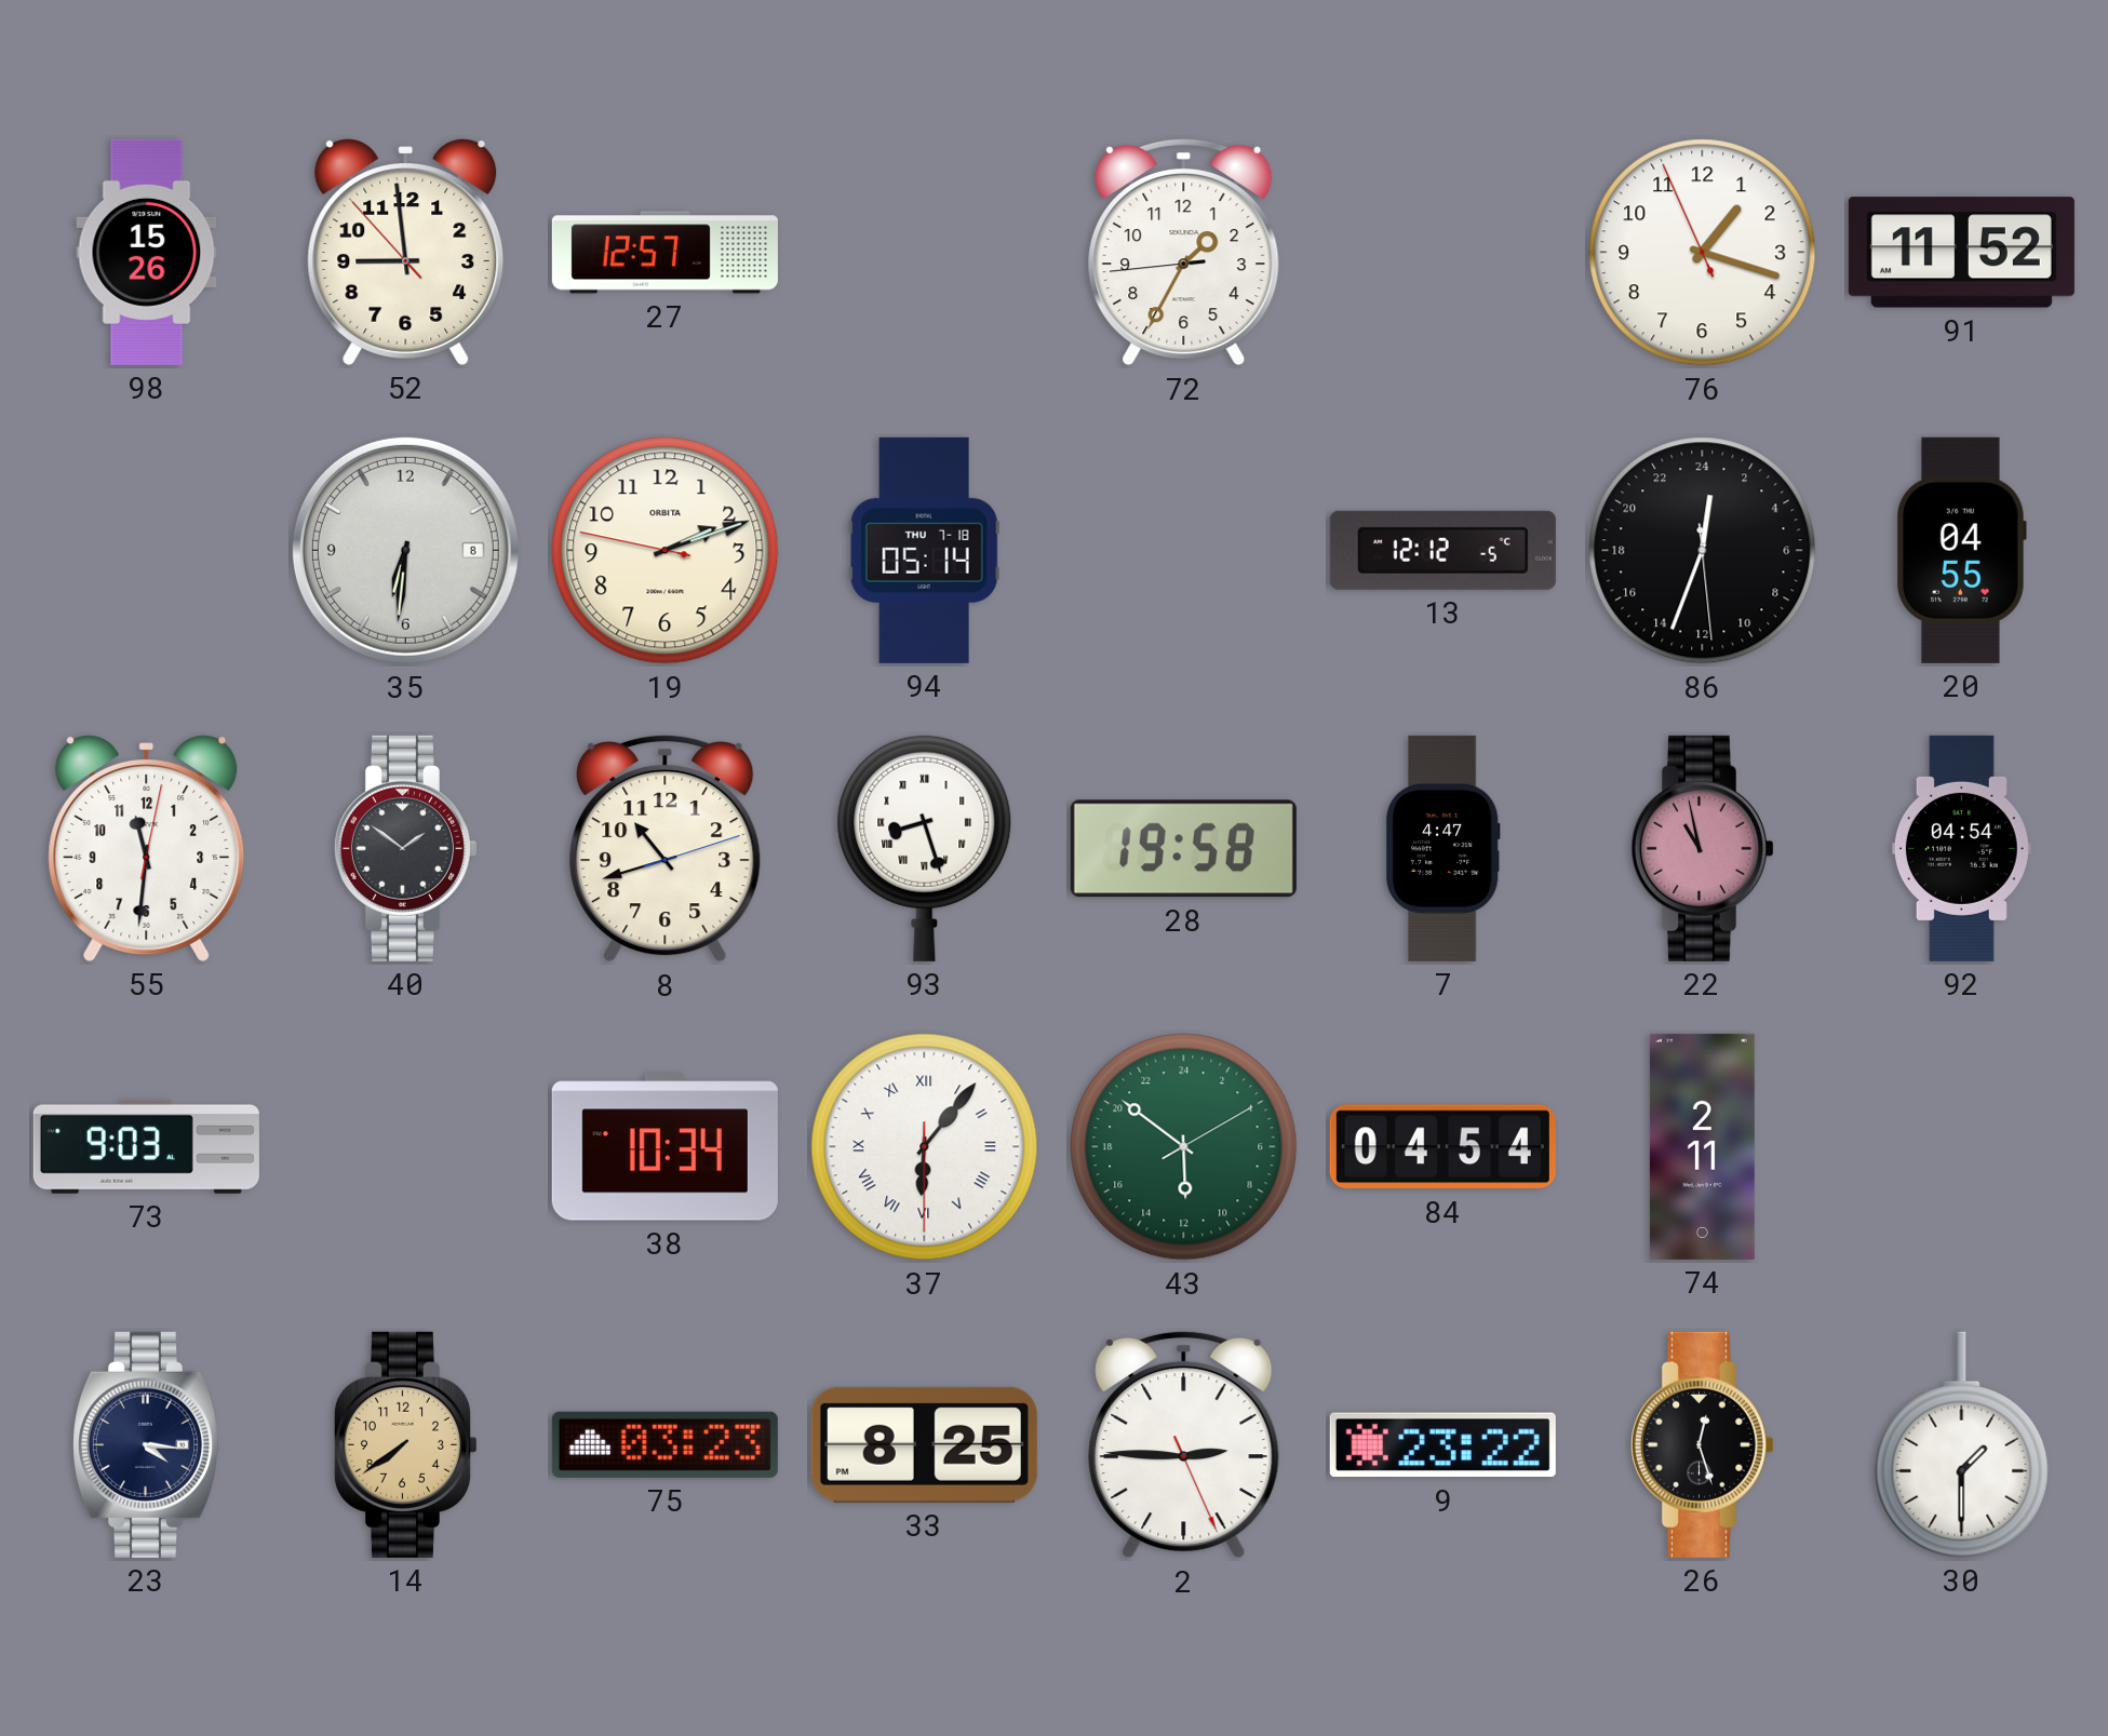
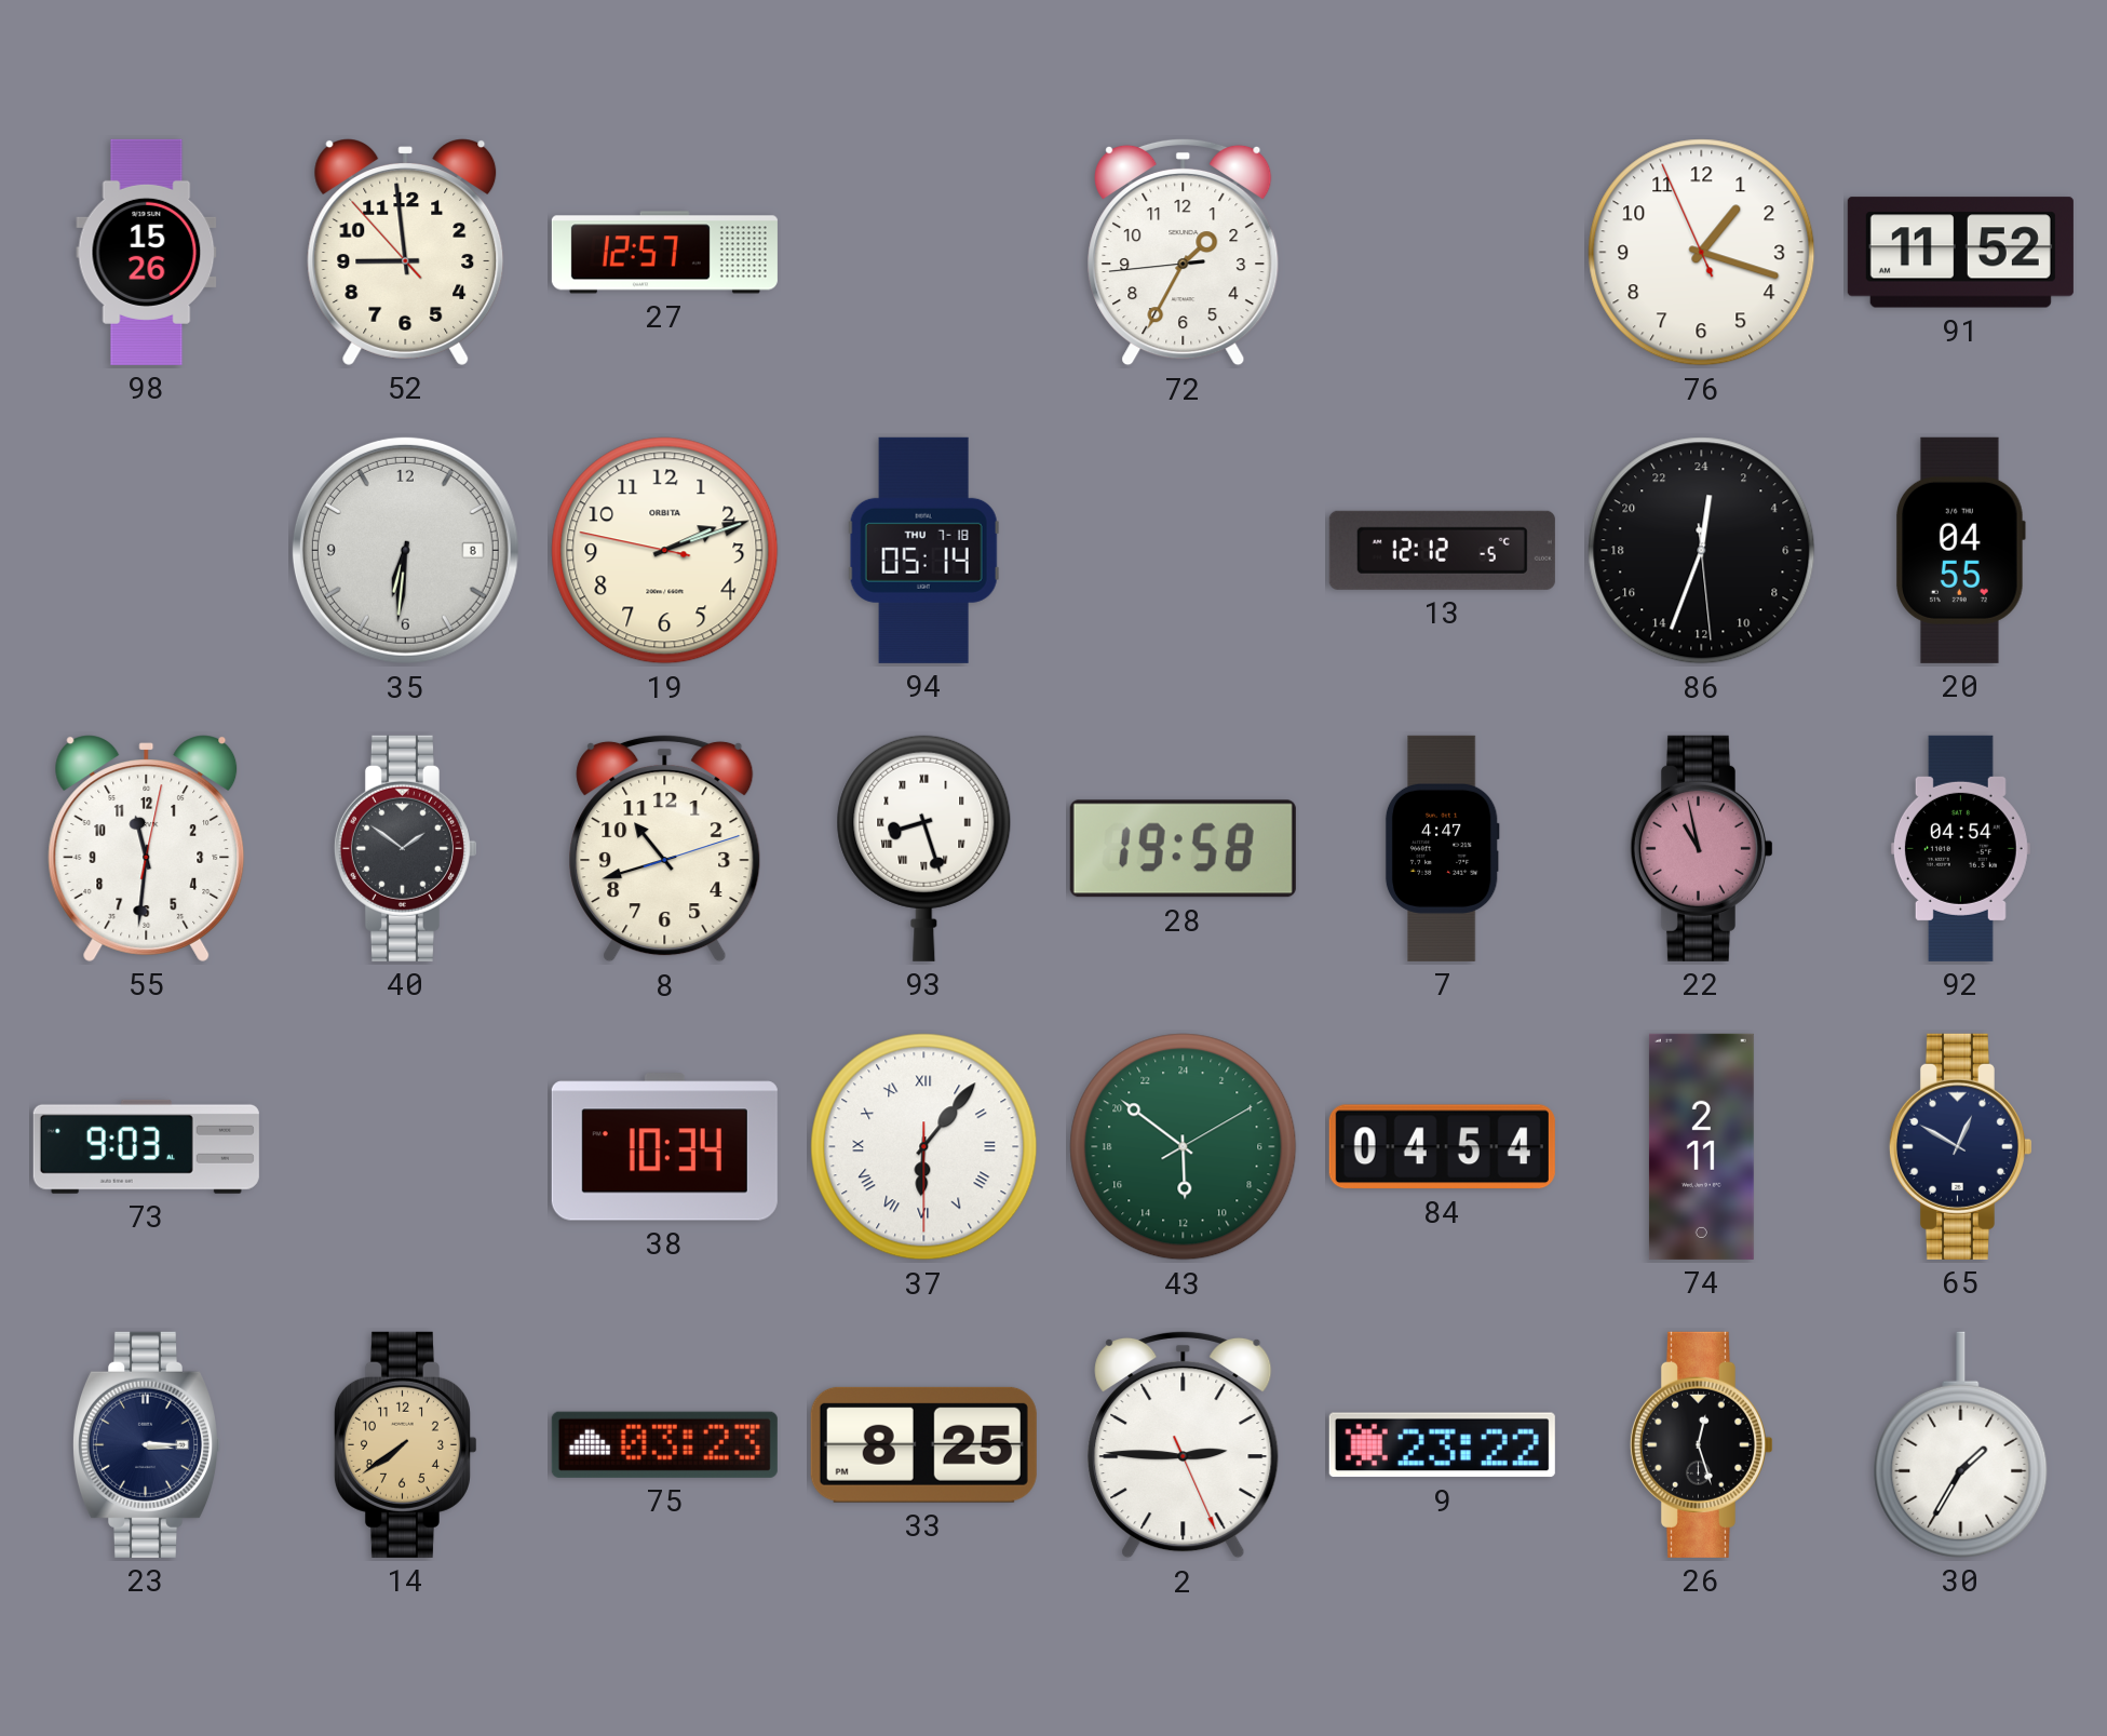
65: none -> 12:50 (1960, 1146)
23: 4:16 -> 3:15 (146, 1444)
30: 1:30 -> 1:35 (1961, 1444)
